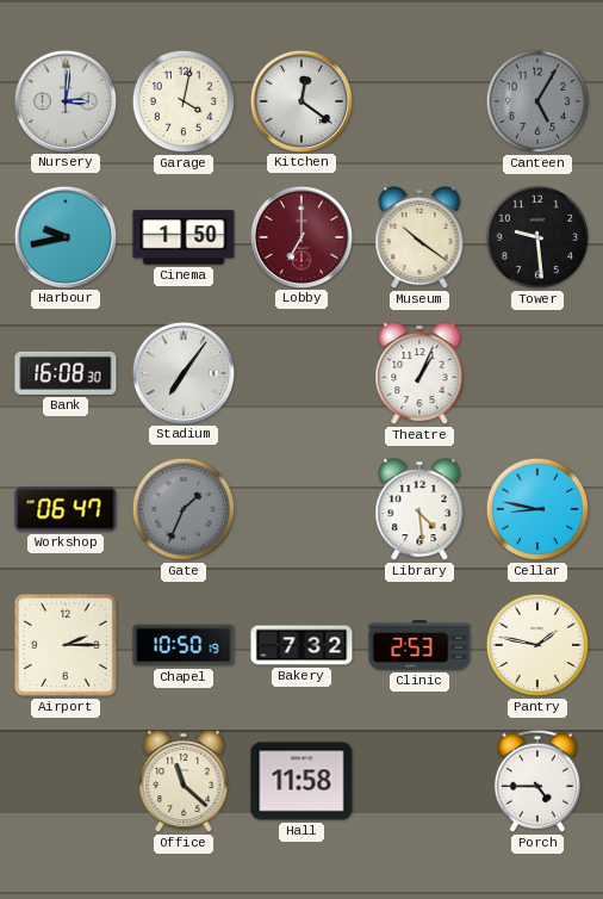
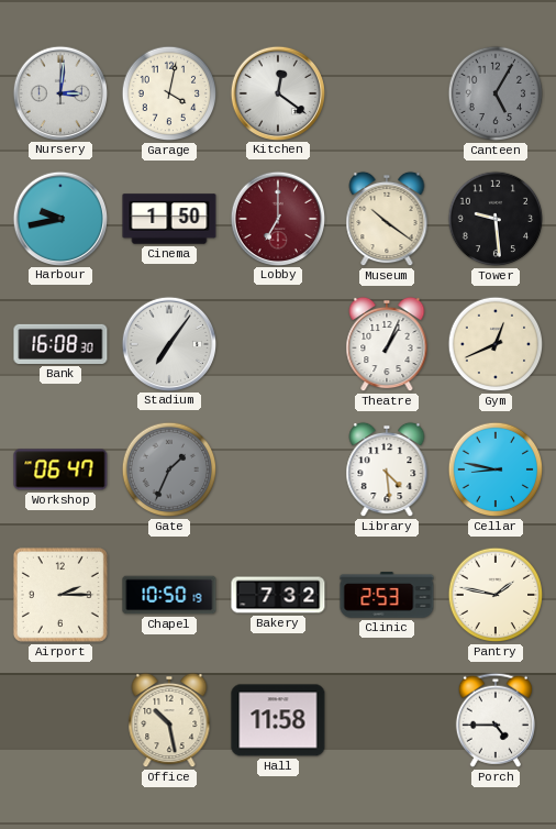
Gym: none -> 12:41 (496, 344)
Office: 11:22 -> 10:28 (169, 720)
